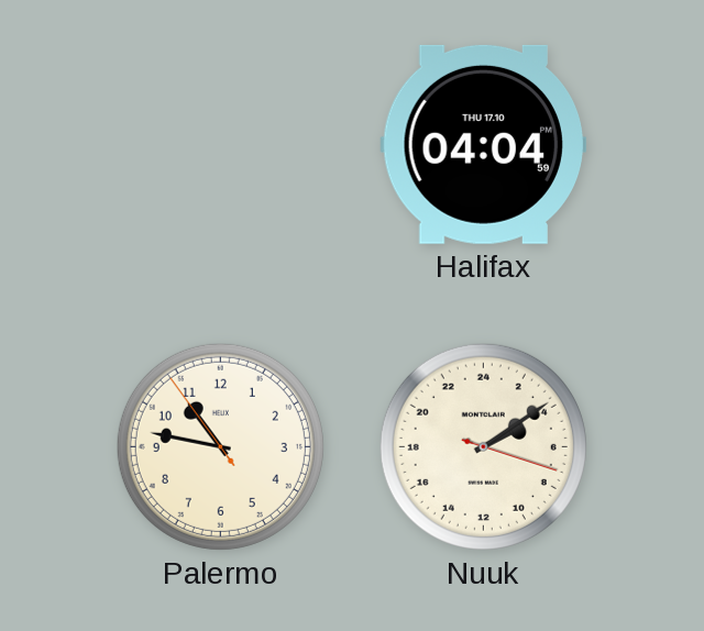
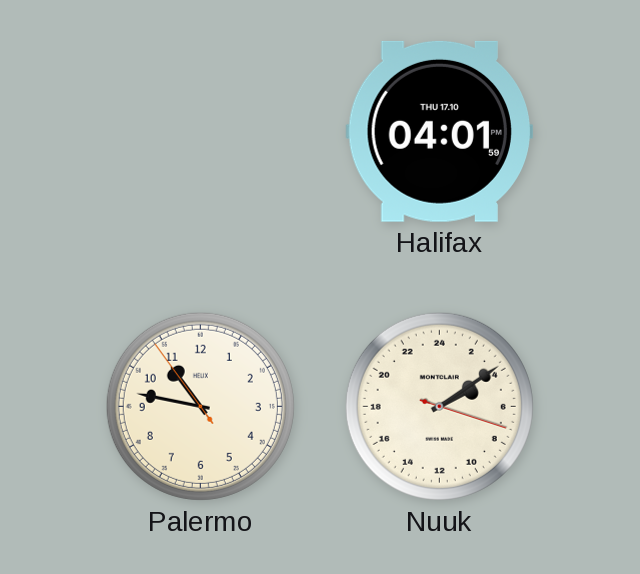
Halifax: 04:04 -> 04:01 (440, 131)
